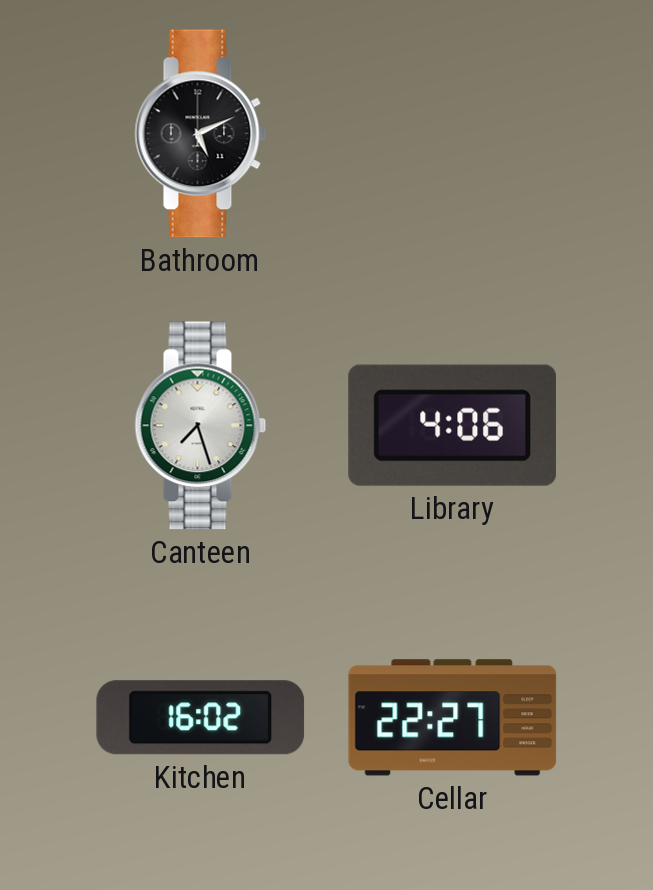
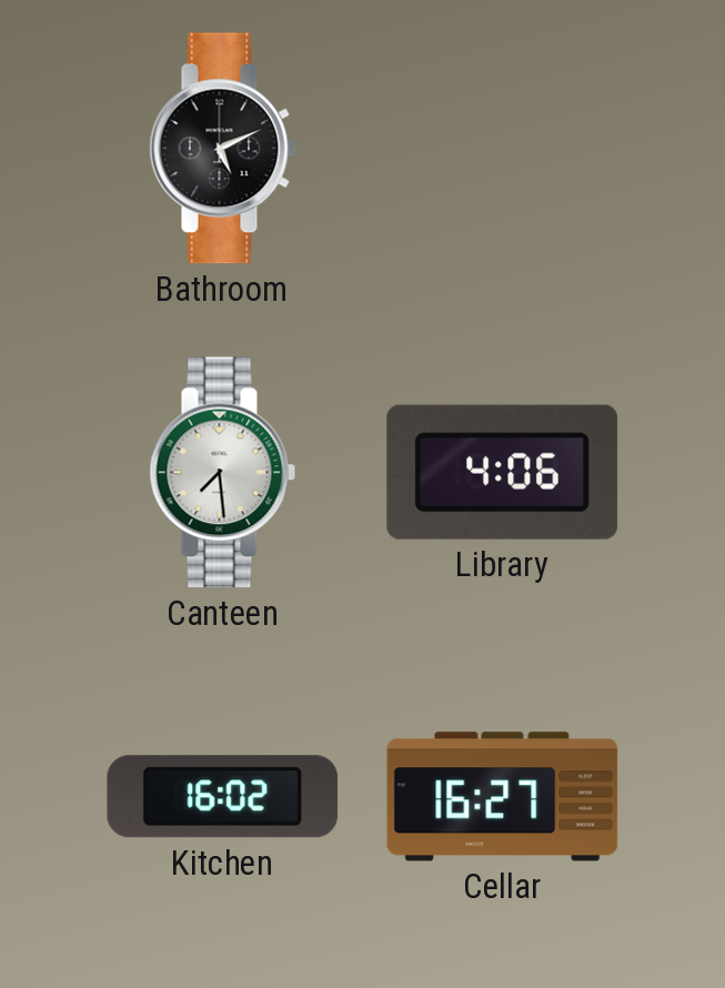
Canteen: 7:27 -> 7:29 (223, 473)
Cellar: 22:27 -> 16:27 (503, 797)
